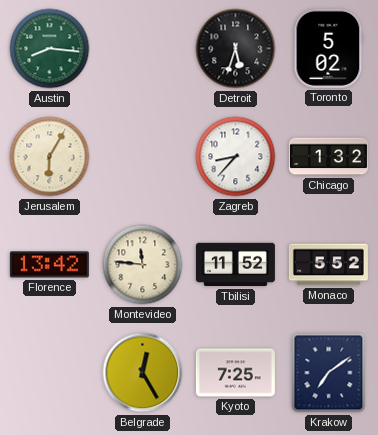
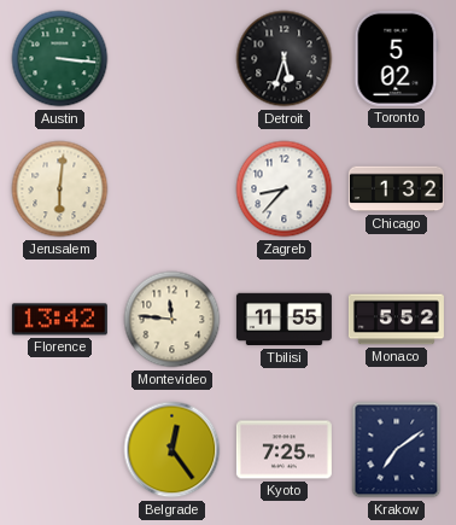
Austin: 8:16 -> 3:16 (60, 59)
Jerusalem: 6:05 -> 6:01 (60, 189)
Tbilisi: 11:52 -> 11:55 (283, 320)
Belgrade: 12:25 -> 12:24 (173, 450)
